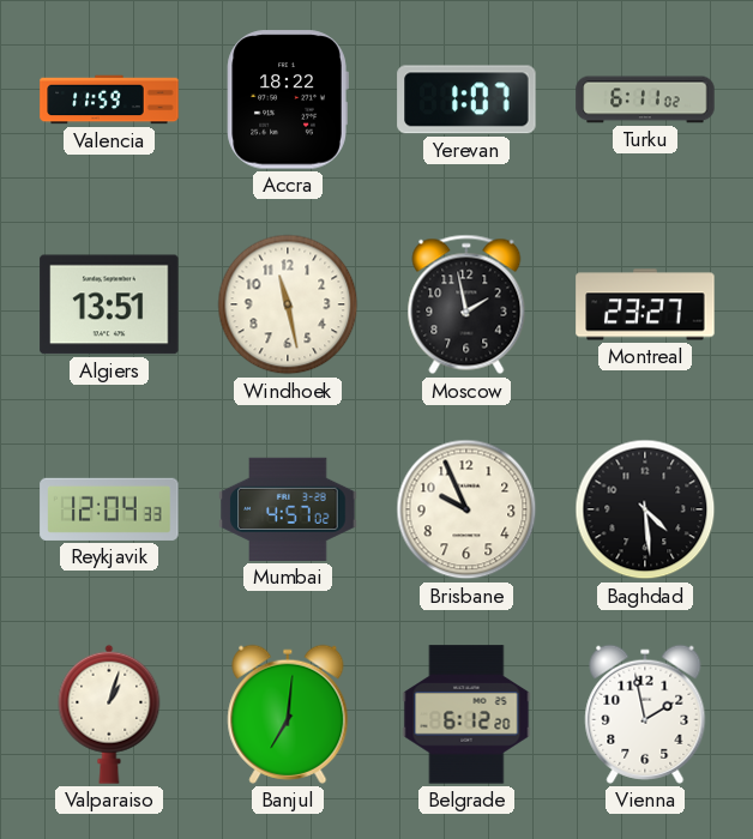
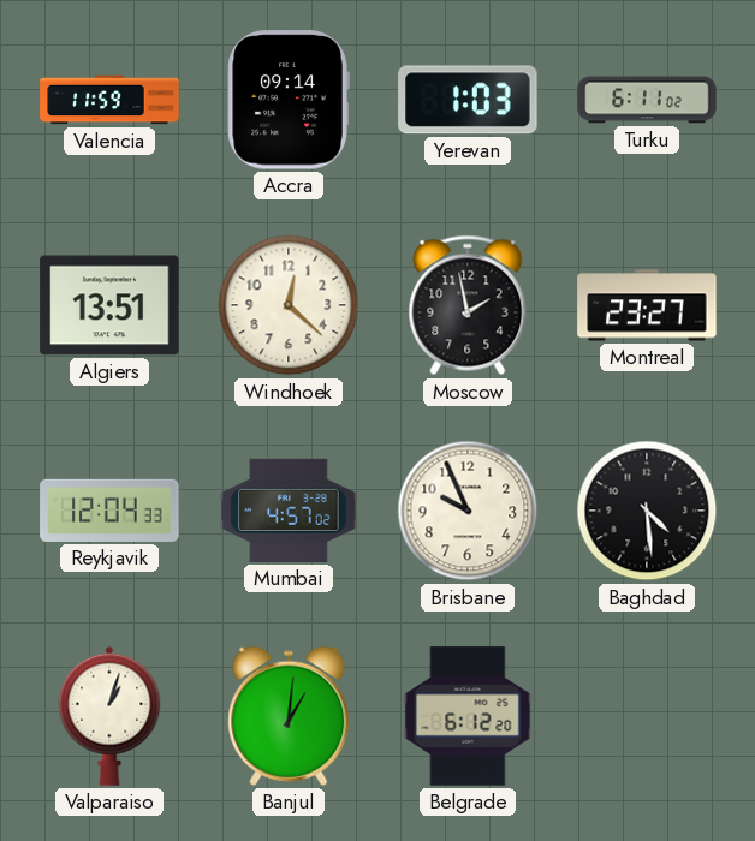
Accra: 18:22 -> 09:14 (289, 100)
Yerevan: 1:07 -> 1:03 (468, 100)
Windhoek: 11:28 -> 12:22 (289, 305)
Banjul: 7:01 -> 1:01 (289, 716)
Vienna: 1:58 -> none (645, 714)
